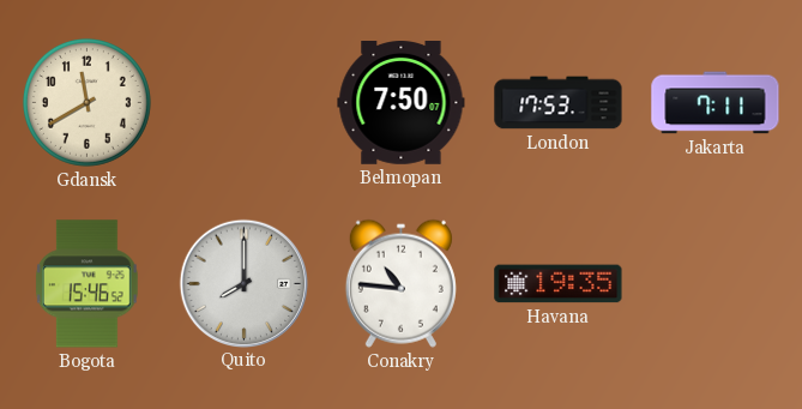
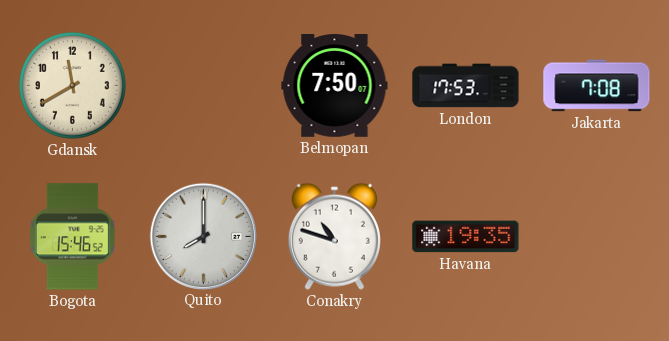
Jakarta: 7:11 -> 7:08 (597, 86)
Conakry: 10:46 -> 10:48 (334, 236)
